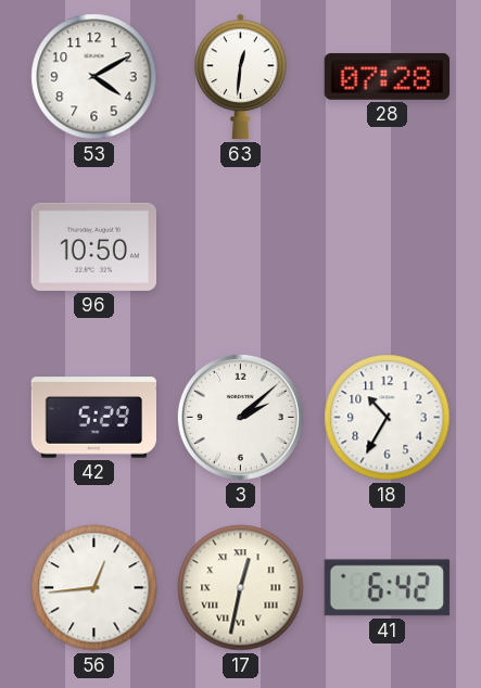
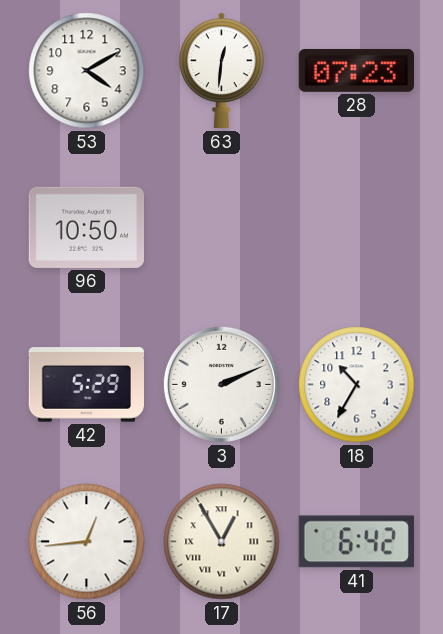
28: 07:28 -> 07:23 (356, 70)
3: 2:08 -> 2:11 (221, 384)
17: 12:32 -> 12:55 (222, 542)
